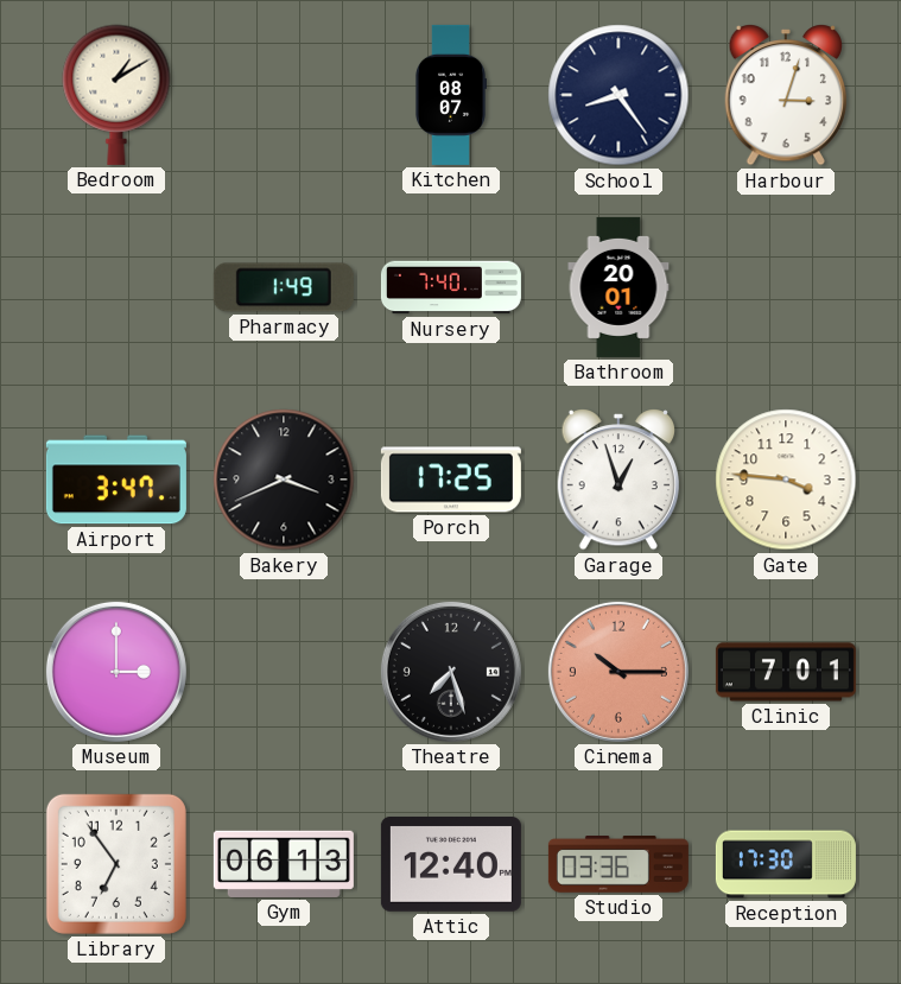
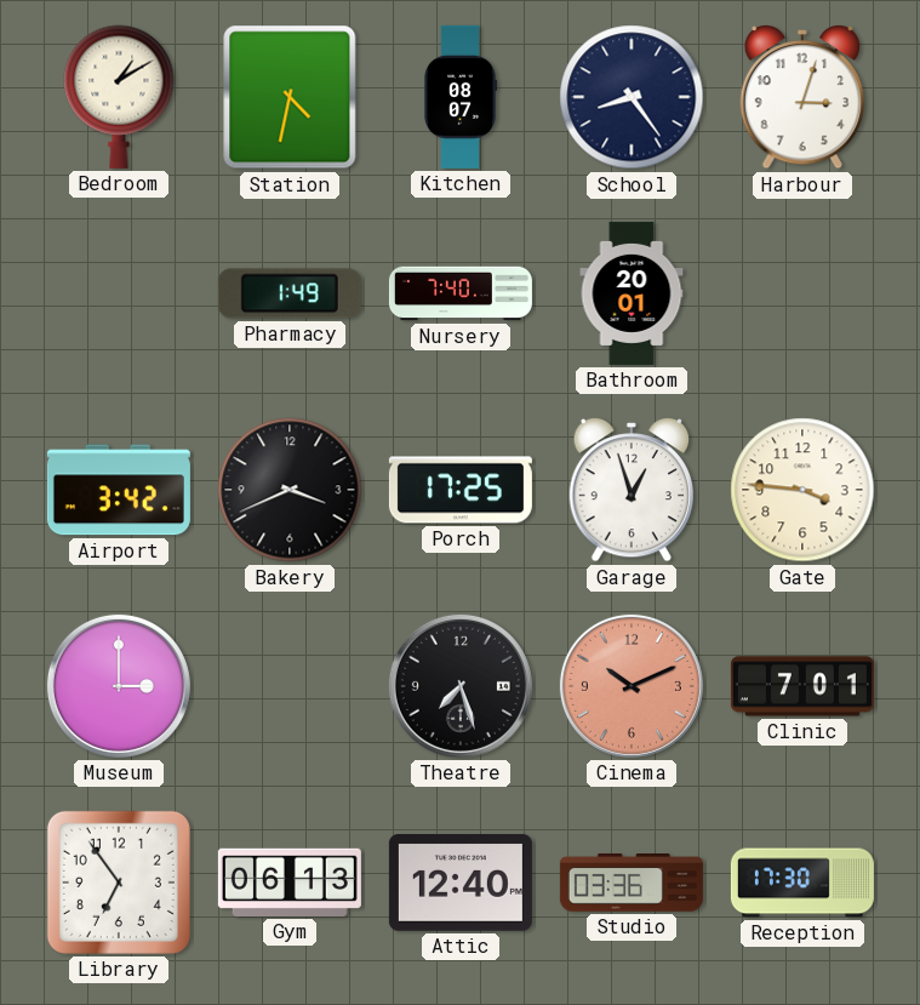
Station: none -> 4:32 (290, 97)
Airport: 3:47 -> 3:42 (119, 490)
Cinema: 10:15 -> 10:11 (632, 686)
